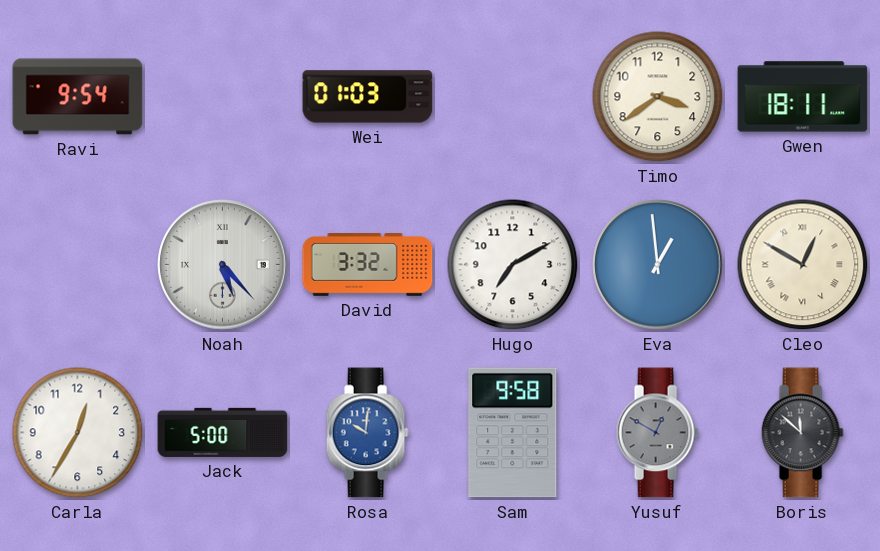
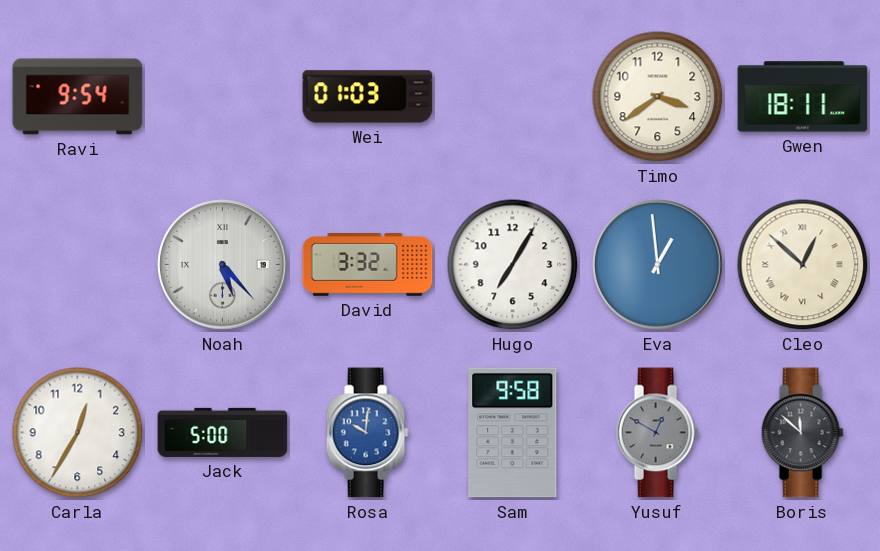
Hugo: 7:10 -> 7:05 (513, 265)
Cleo: 12:50 -> 12:52 (803, 265)
